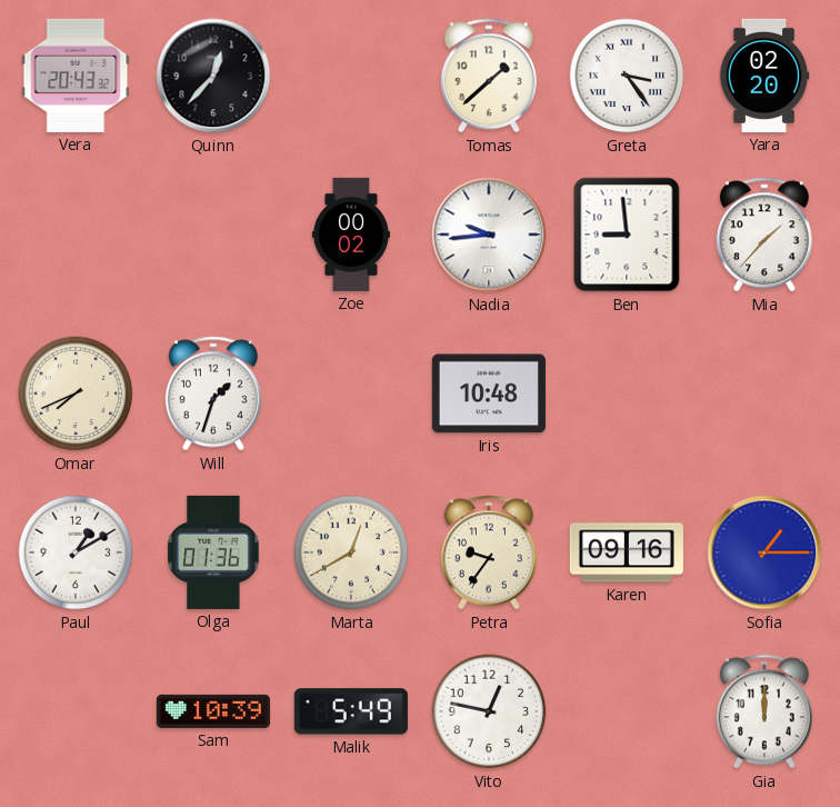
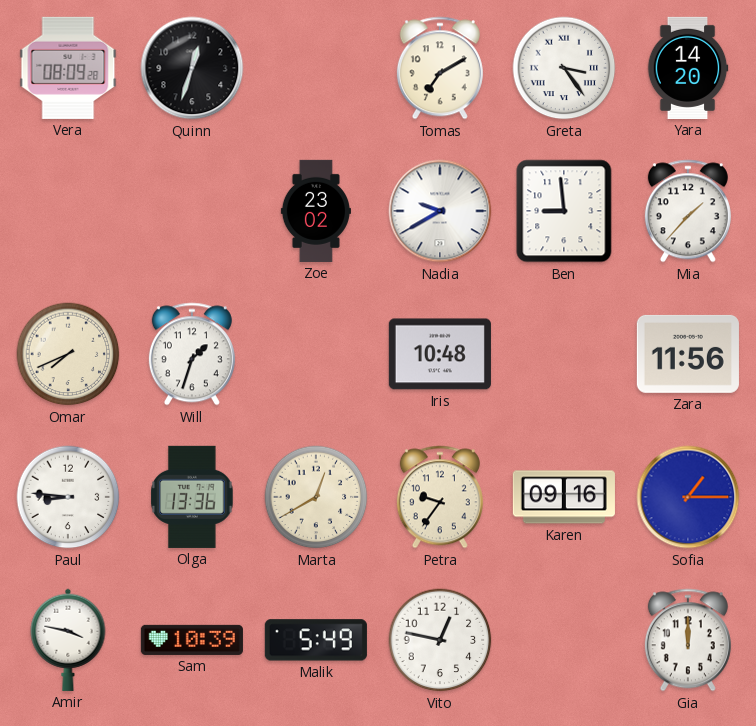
Vera: 20:43 -> 08:09 (68, 68)
Quinn: 12:37 -> 12:33 (192, 68)
Tomas: 1:38 -> 7:10 (440, 68)
Yara: 02:20 -> 14:20 (688, 68)
Zoe: 00:02 -> 23:02 (316, 211)
Nadia: 9:44 -> 9:40 (440, 211)
Zara: none -> 11:56 (688, 354)
Paul: 1:10 -> 8:46 (68, 497)
Olga: 01:36 -> 13:36 (192, 497)
Amir: none -> 3:47 (68, 640)
